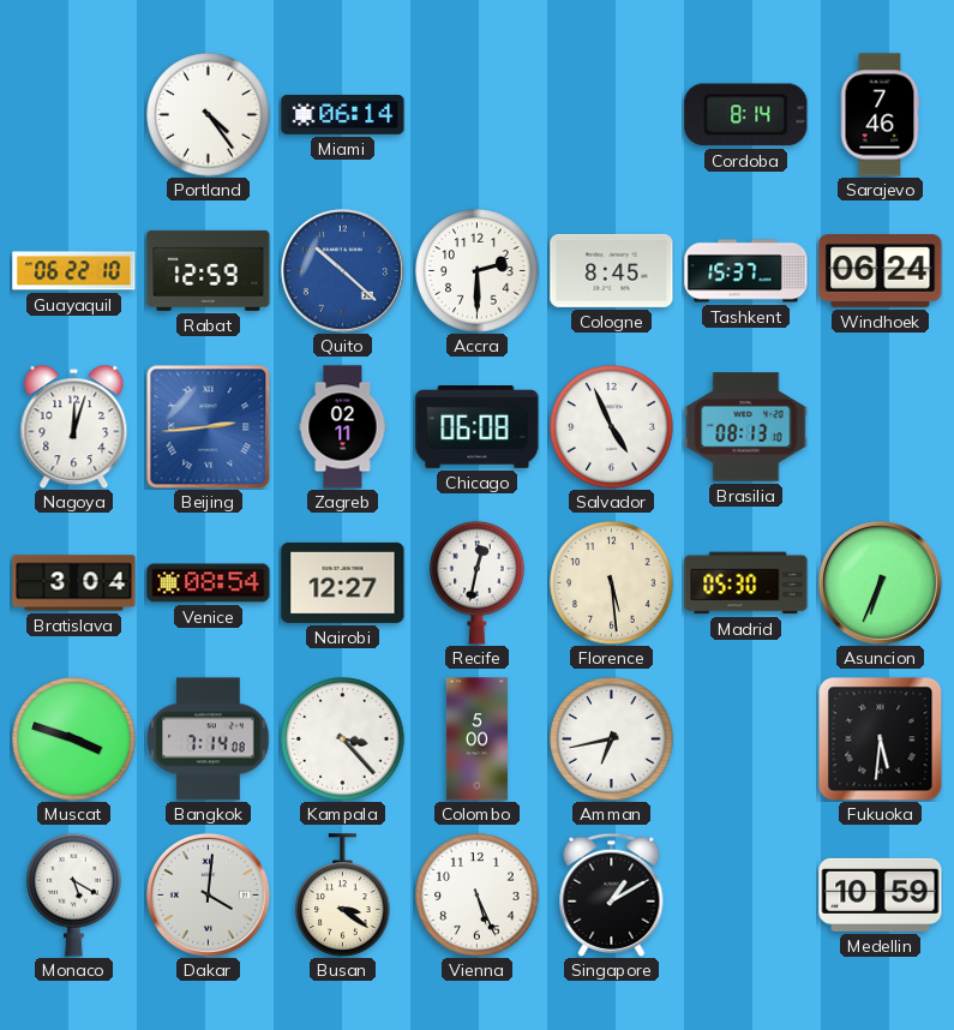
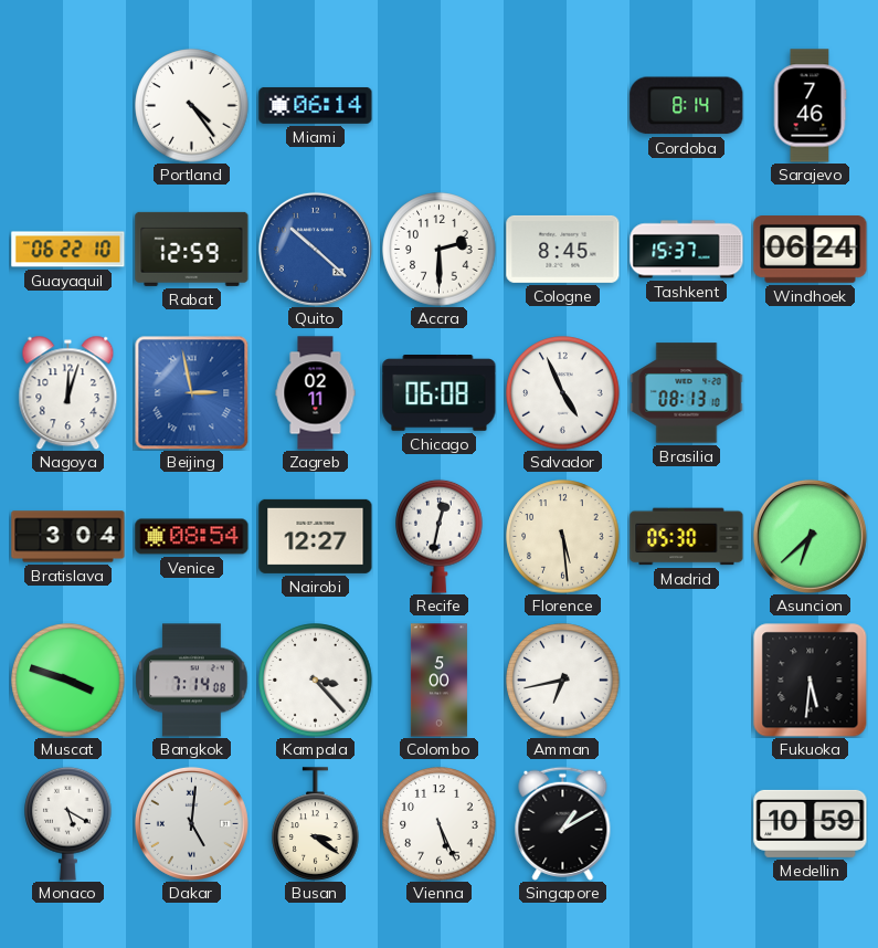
Beijing: 2:44 -> 2:58 (191, 392)
Asuncion: 6:34 -> 6:38 (810, 536)
Dakar: 4:01 -> 5:01 (191, 823)
